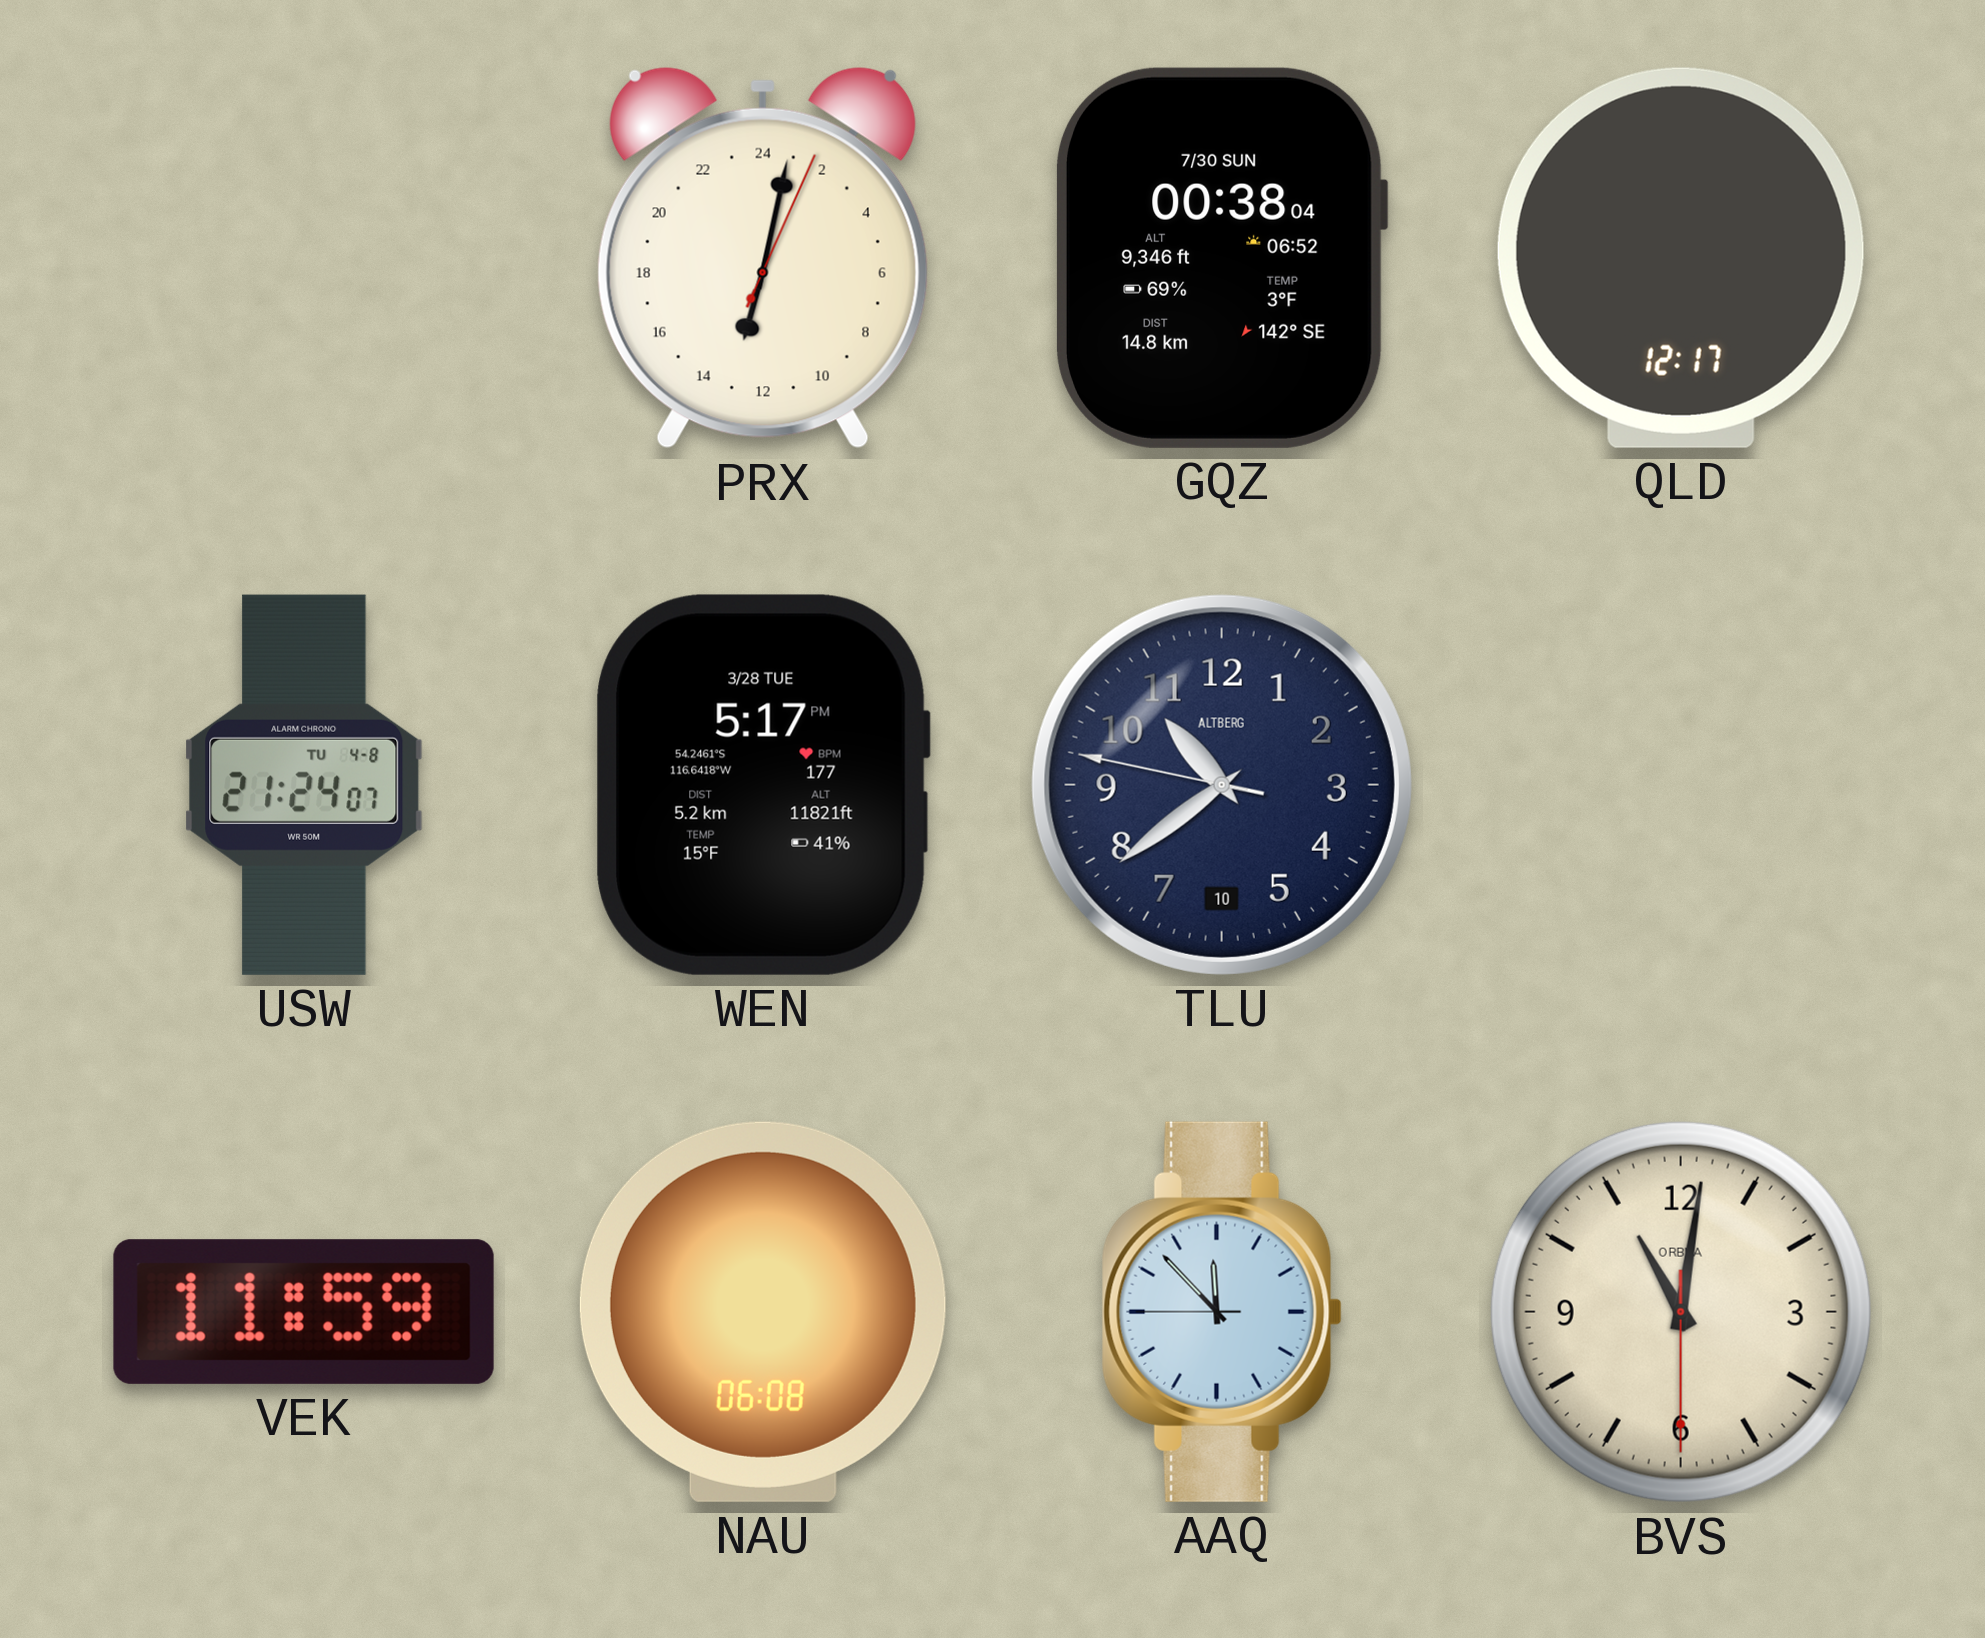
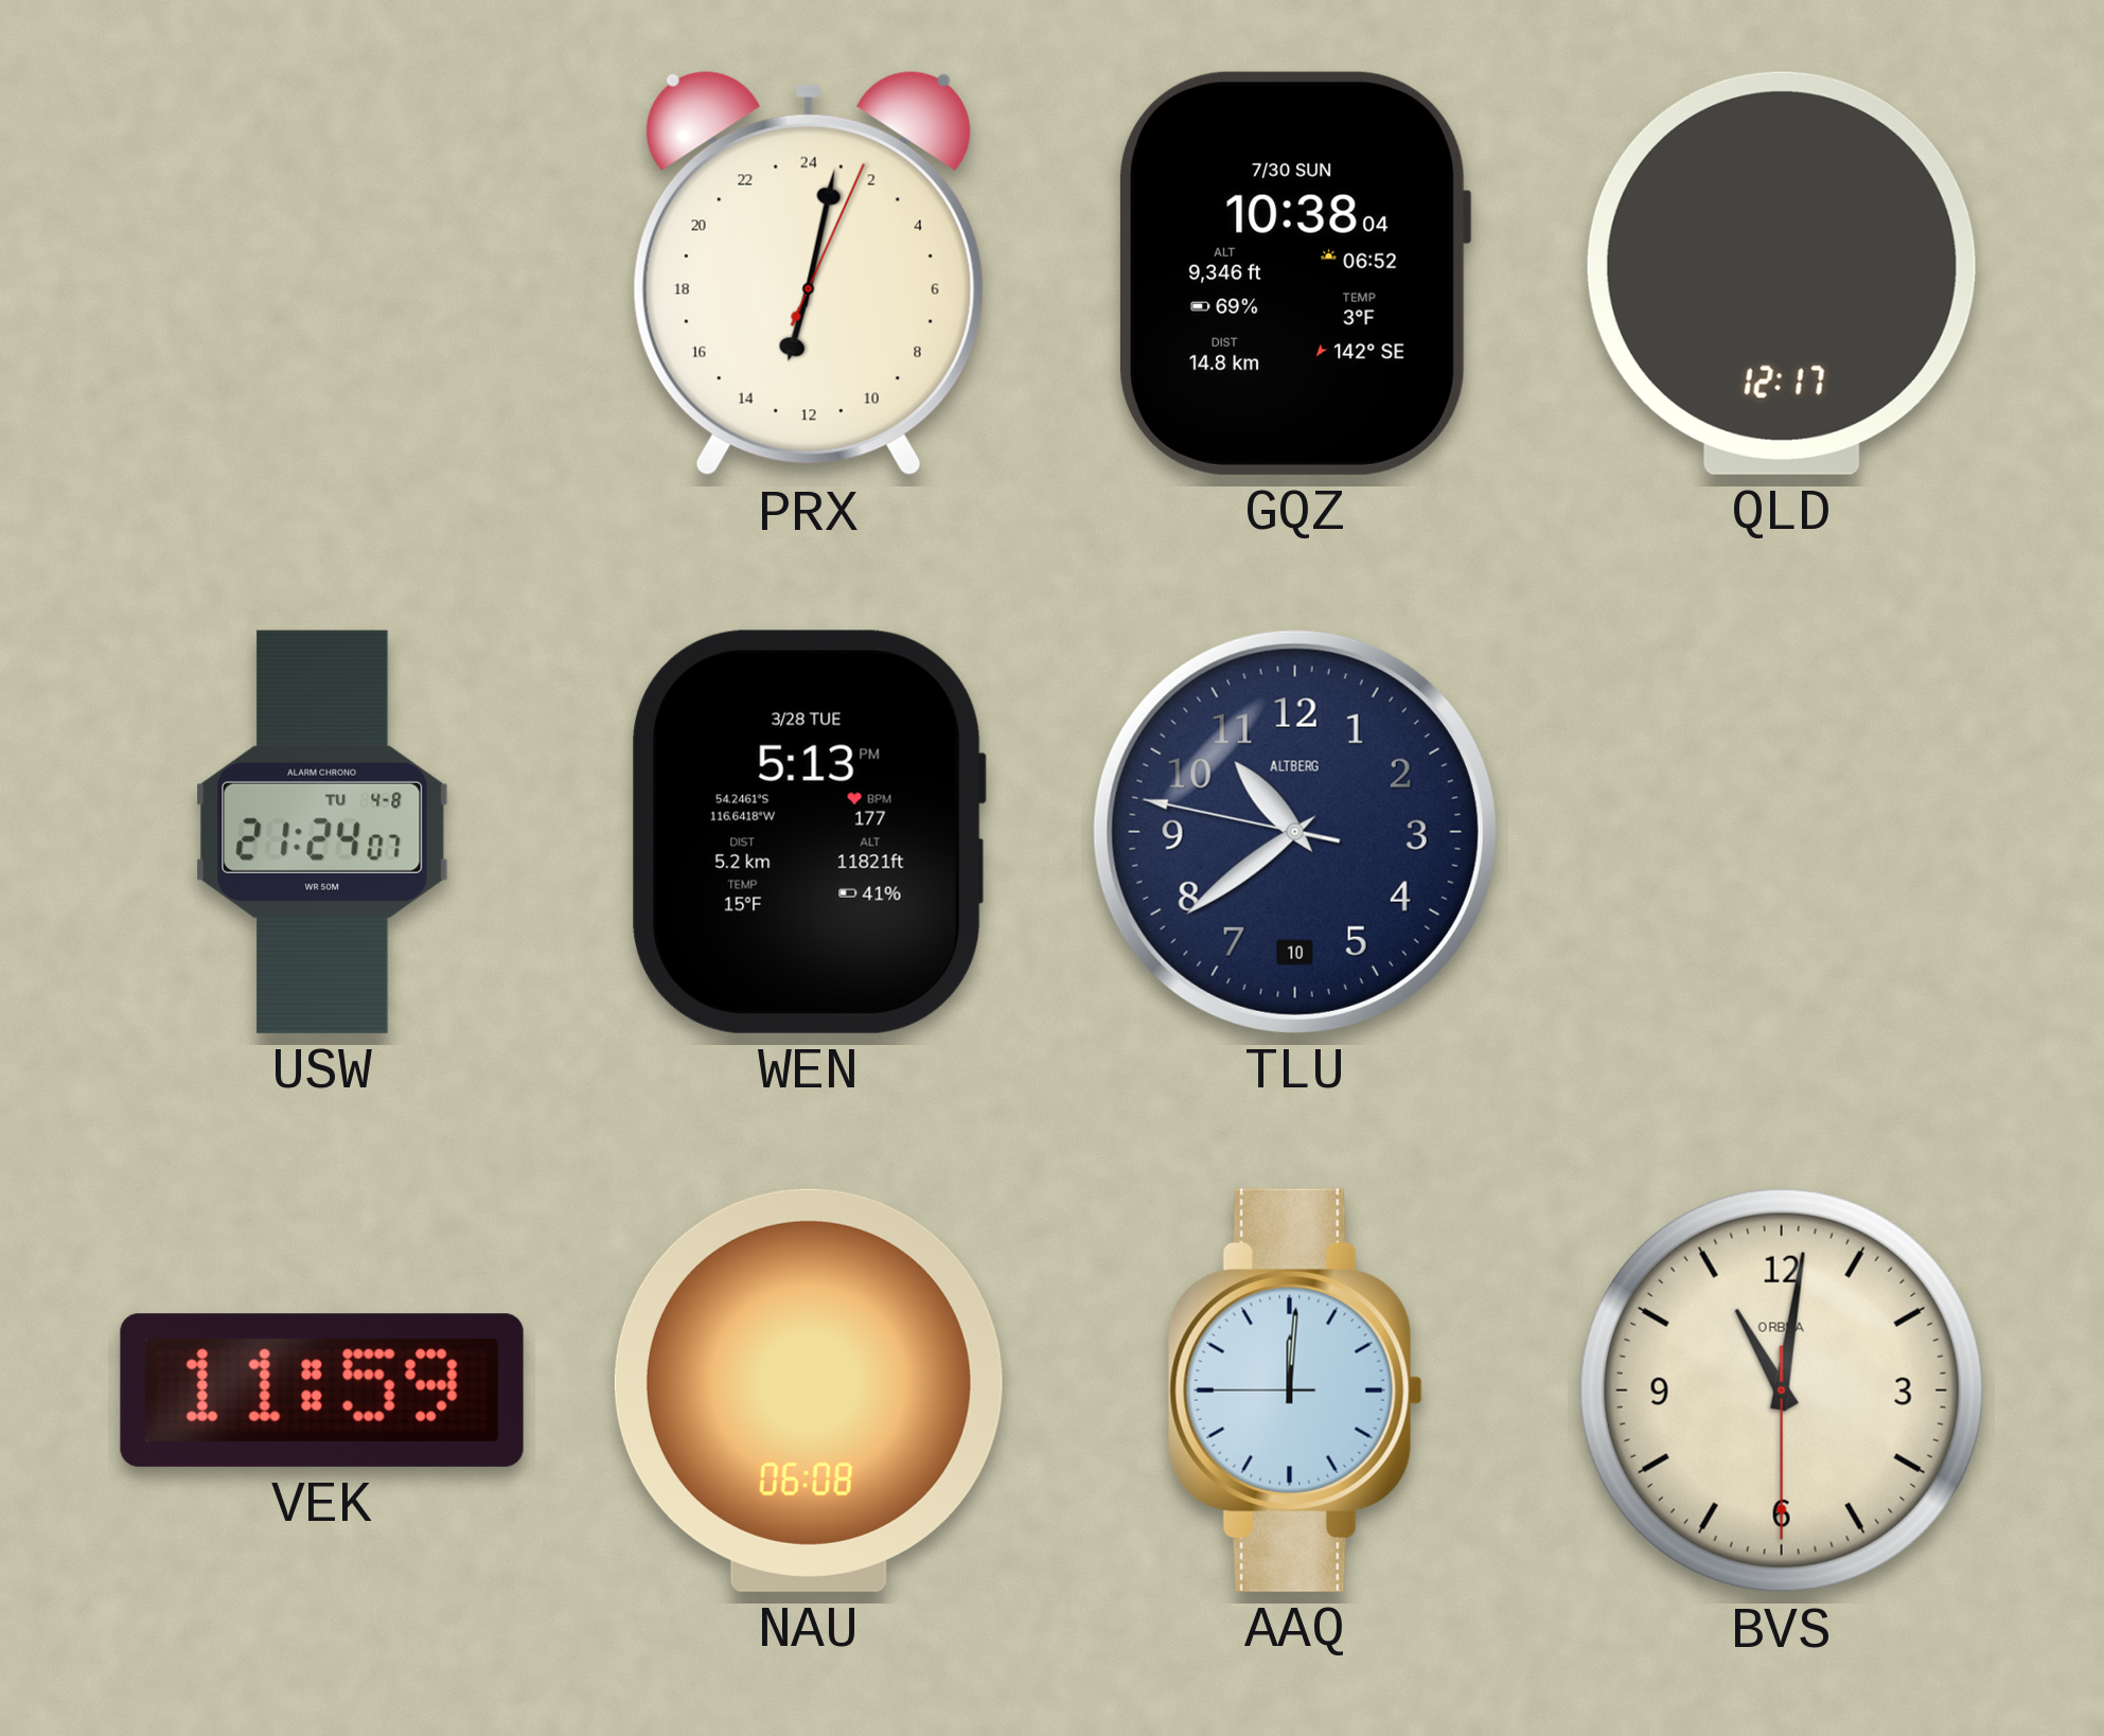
GQZ: 00:38 -> 10:38 (1294, 273)
WEN: 5:17 -> 5:13 (809, 832)
AAQ: 11:52 -> 12:00 (1295, 1390)
